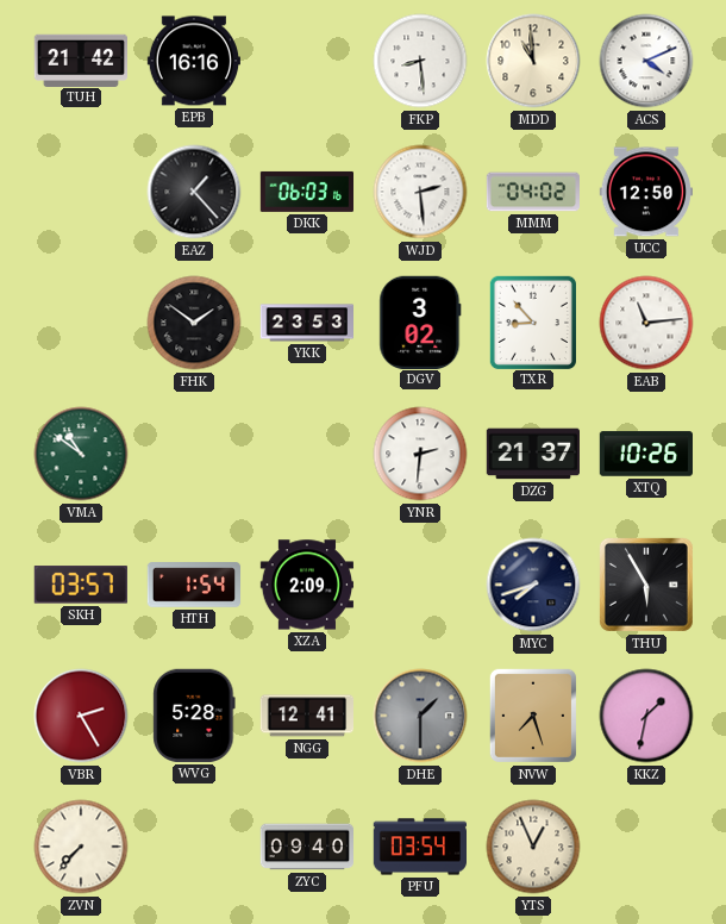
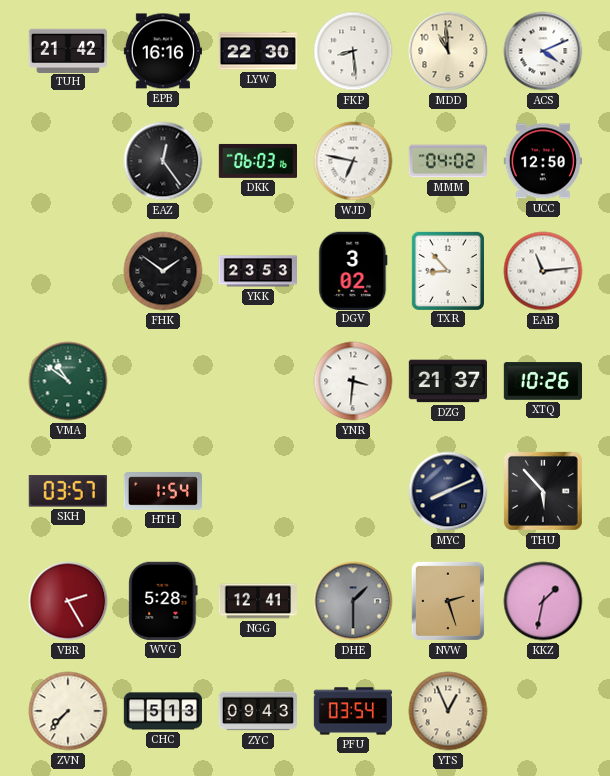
LYW: none -> 22:30 (258, 51)
EAZ: 1:23 -> 12:24 (163, 161)
WJD: 2:29 -> 6:47 (353, 161)
YNR: 2:31 -> 3:31 (353, 381)
XZA: 2:09 -> none (306, 585)
MYC: 7:42 -> 8:11 (448, 491)
THU: 5:55 -> 5:53 (543, 491)
NVW: 7:27 -> 2:27 (448, 601)
CHC: none -> 5:13 (163, 711)
ZYC: 09:40 -> 09:43 (257, 711)
